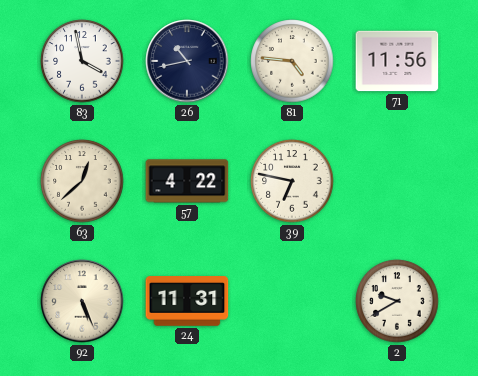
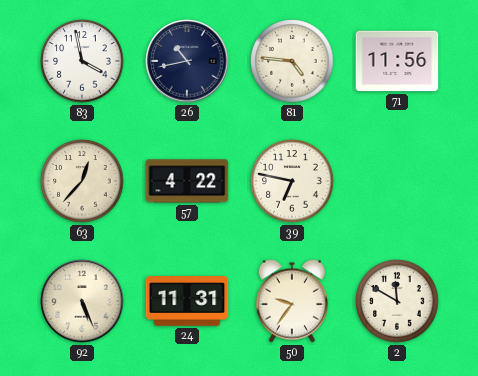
63: 12:38 -> 12:37 (82, 181)
50: none -> 9:36 (292, 301)
2: 9:40 -> 11:50 (397, 301)
